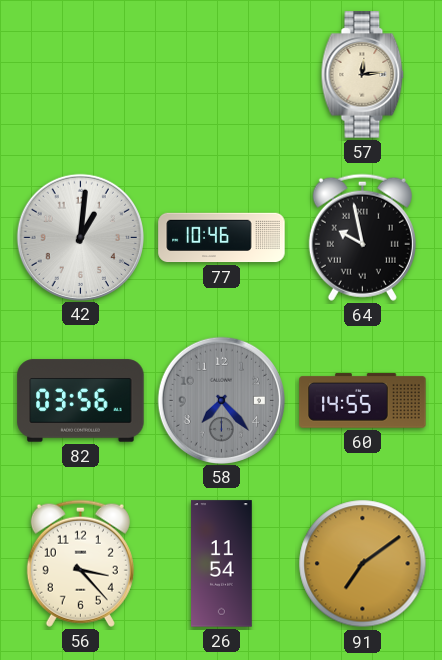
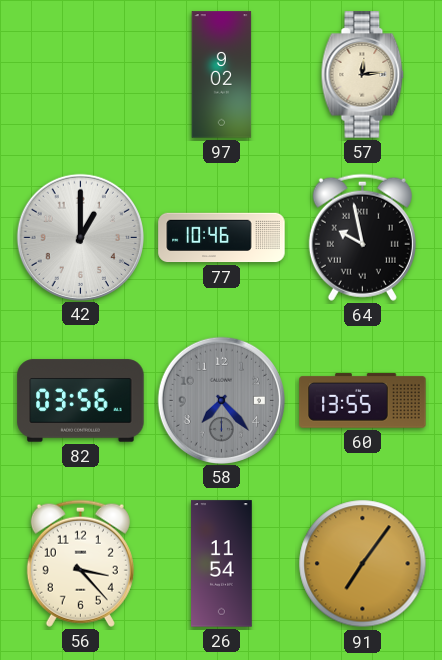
97: none -> 9:02 (222, 75)
42: 1:01 -> 1:00 (80, 237)
60: 14:55 -> 13:55 (363, 401)
91: 7:09 -> 7:06 (363, 564)
